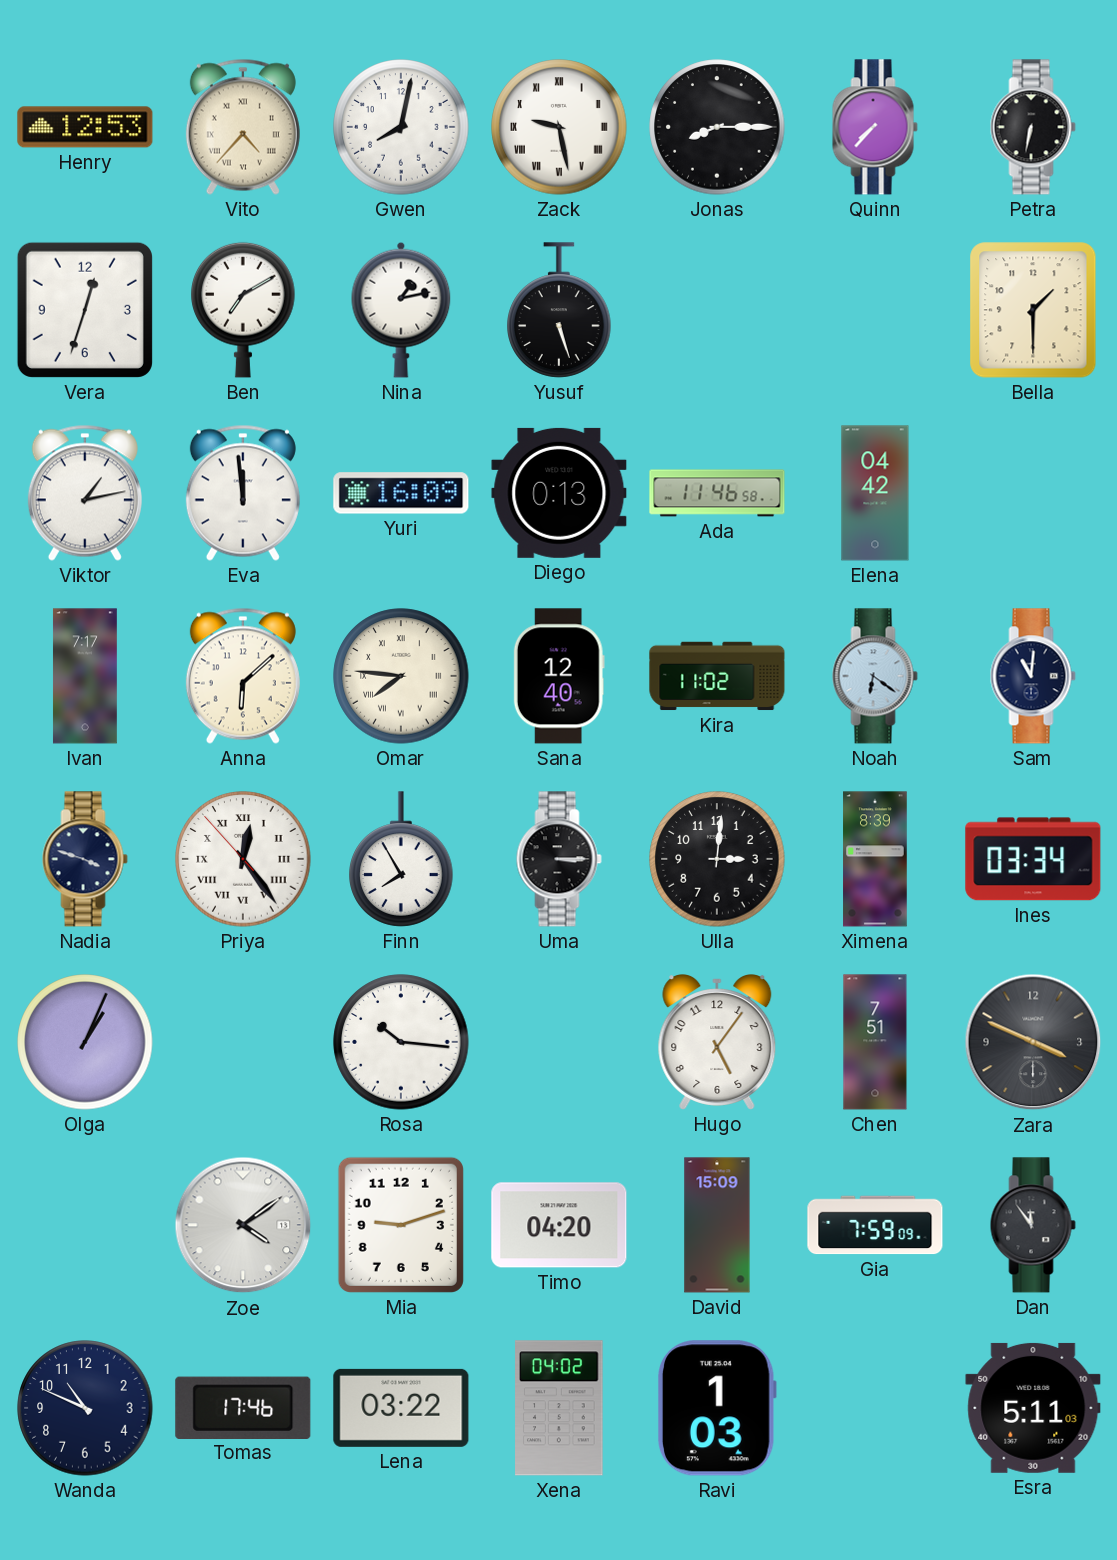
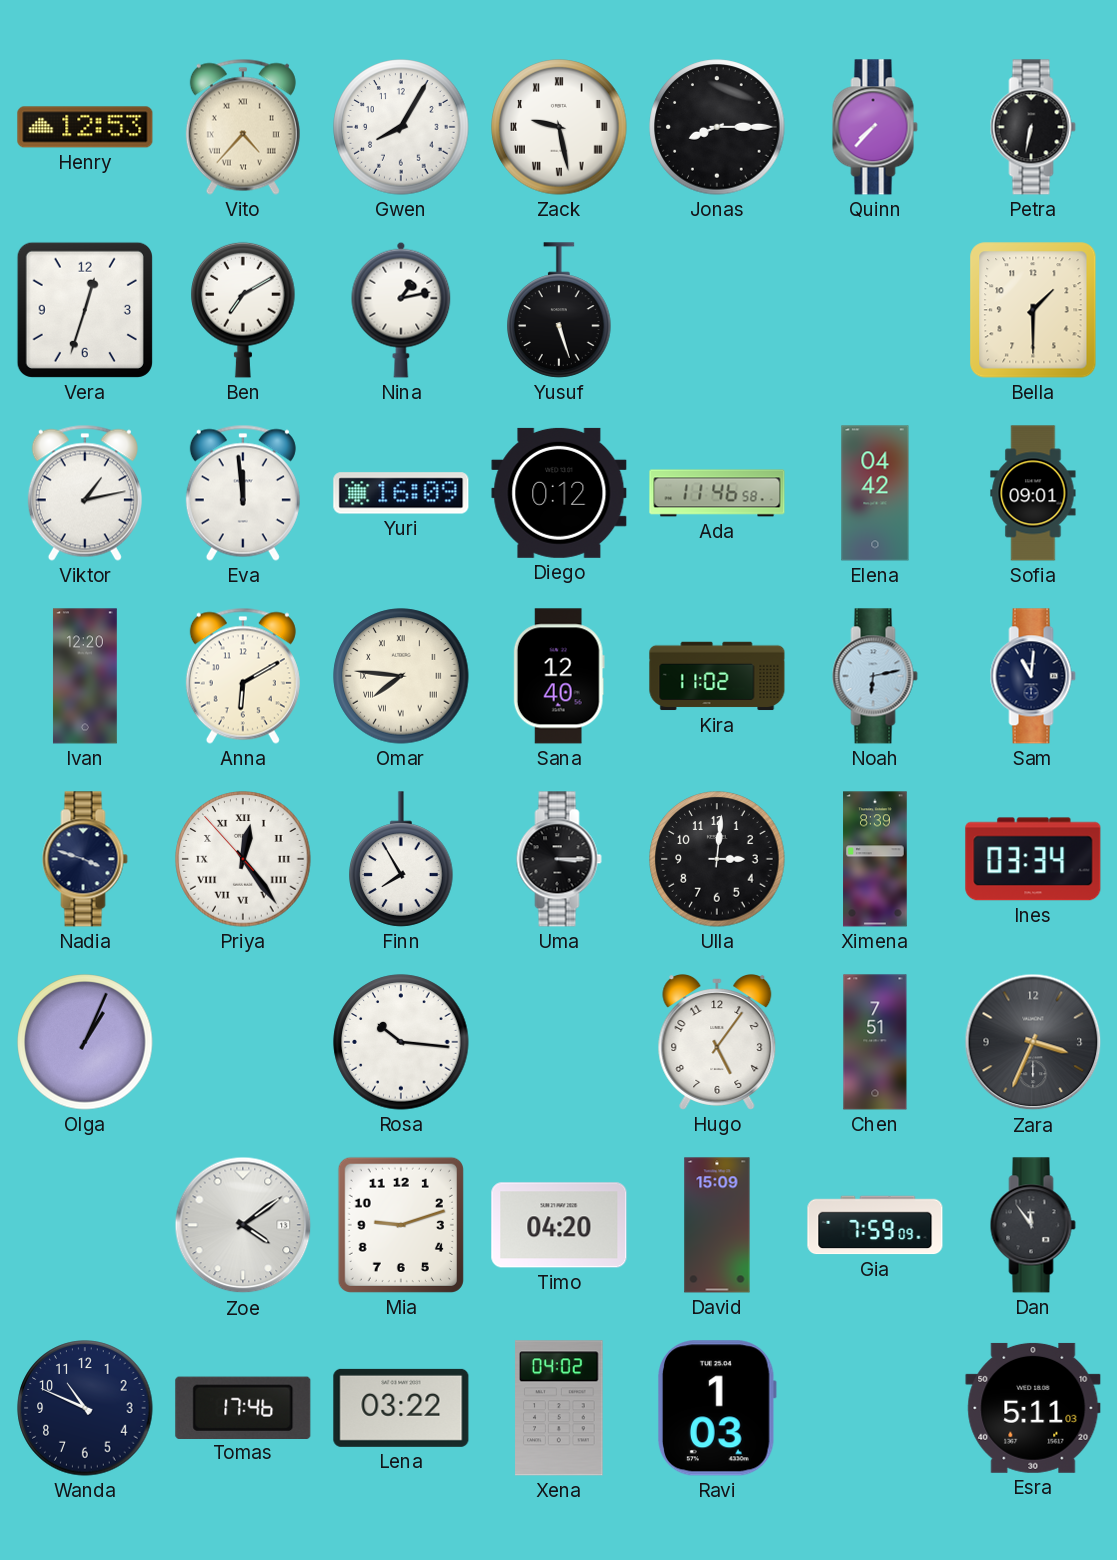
Gwen: 8:02 -> 8:05 (401, 127)
Diego: 0:13 -> 0:12 (559, 493)
Sofia: none -> 09:01 (1033, 493)
Ivan: 7:17 -> 12:20 (85, 676)
Anna: 6:08 -> 6:10 (243, 676)
Noah: 6:21 -> 6:13 (875, 676)
Zara: 3:49 -> 3:34 (1033, 1042)
